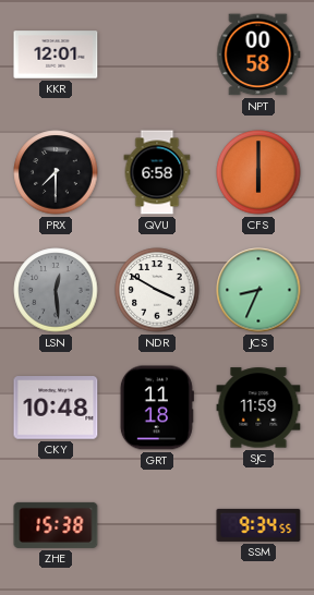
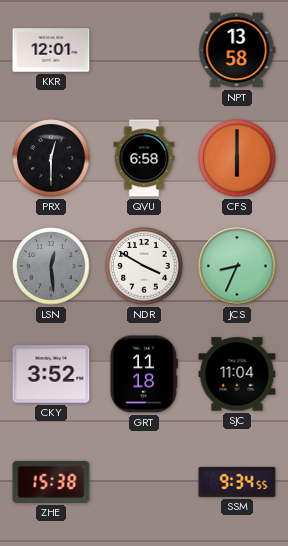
NPT: 00:58 -> 13:58 (237, 50)
PRX: 7:30 -> 12:30 (51, 158)
CKY: 10:48 -> 3:52 (51, 374)
SJC: 11:59 -> 11:04 (237, 374)
